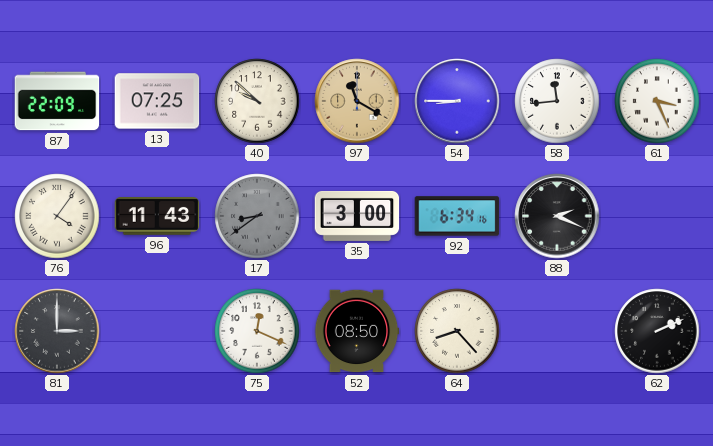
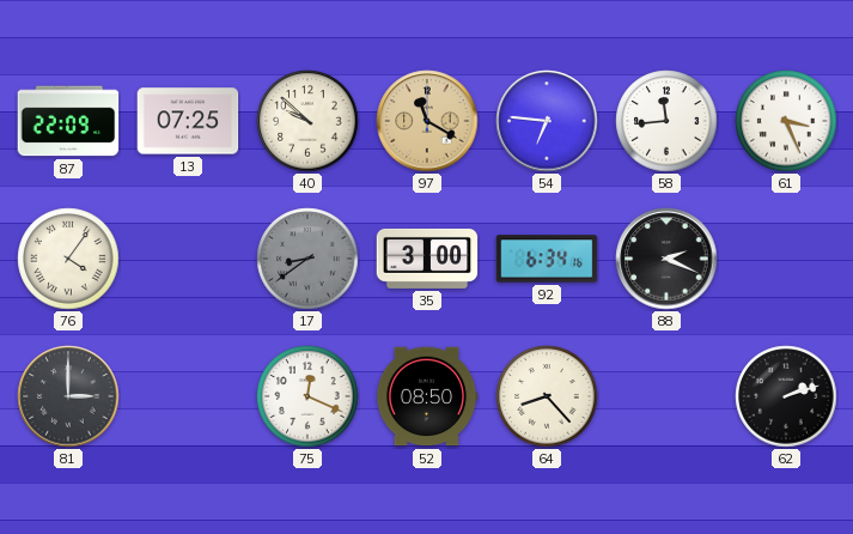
54: 8:45 -> 6:46 (547, 121)
96: 11:43 -> none (157, 217)
62: 2:11 -> 2:12 (786, 396)
